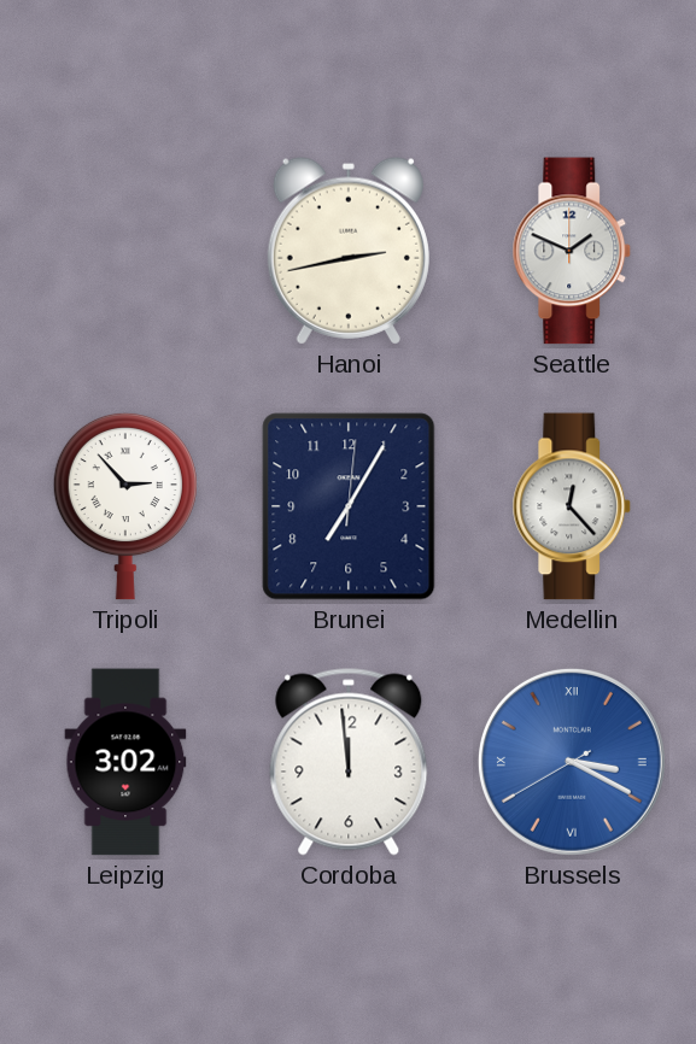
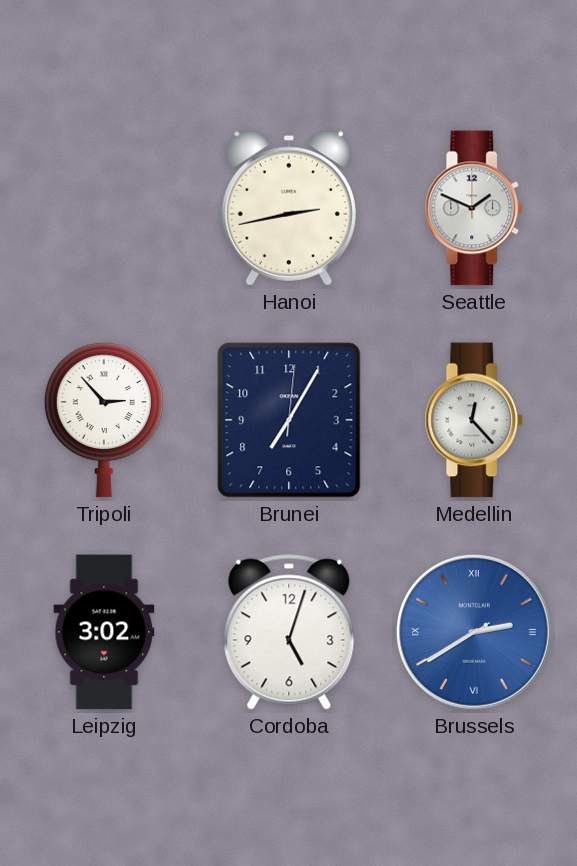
Cordoba: 11:59 -> 5:03 (289, 632)
Brussels: 3:19 -> 2:39 (474, 632)
